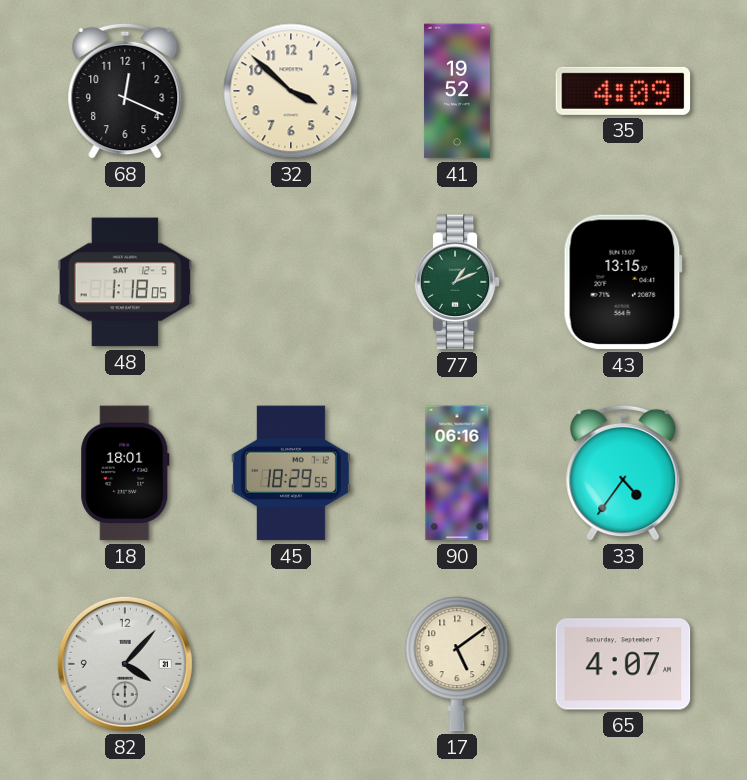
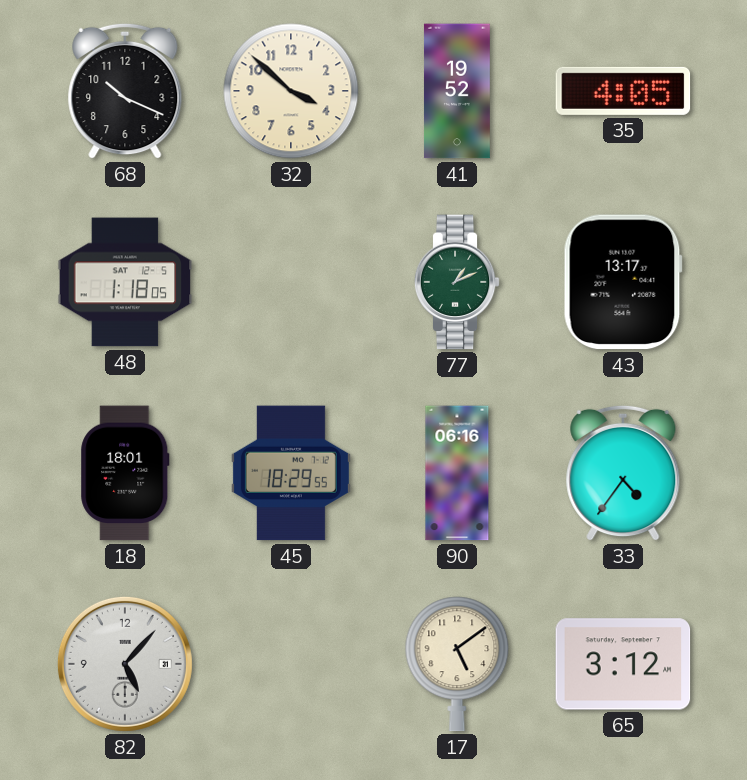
68: 12:19 -> 10:19 (125, 91)
35: 4:09 -> 4:05 (623, 91)
43: 13:15 -> 13:17 (623, 282)
82: 4:07 -> 5:07 (125, 664)
65: 4:07 -> 3:12 (623, 664)
